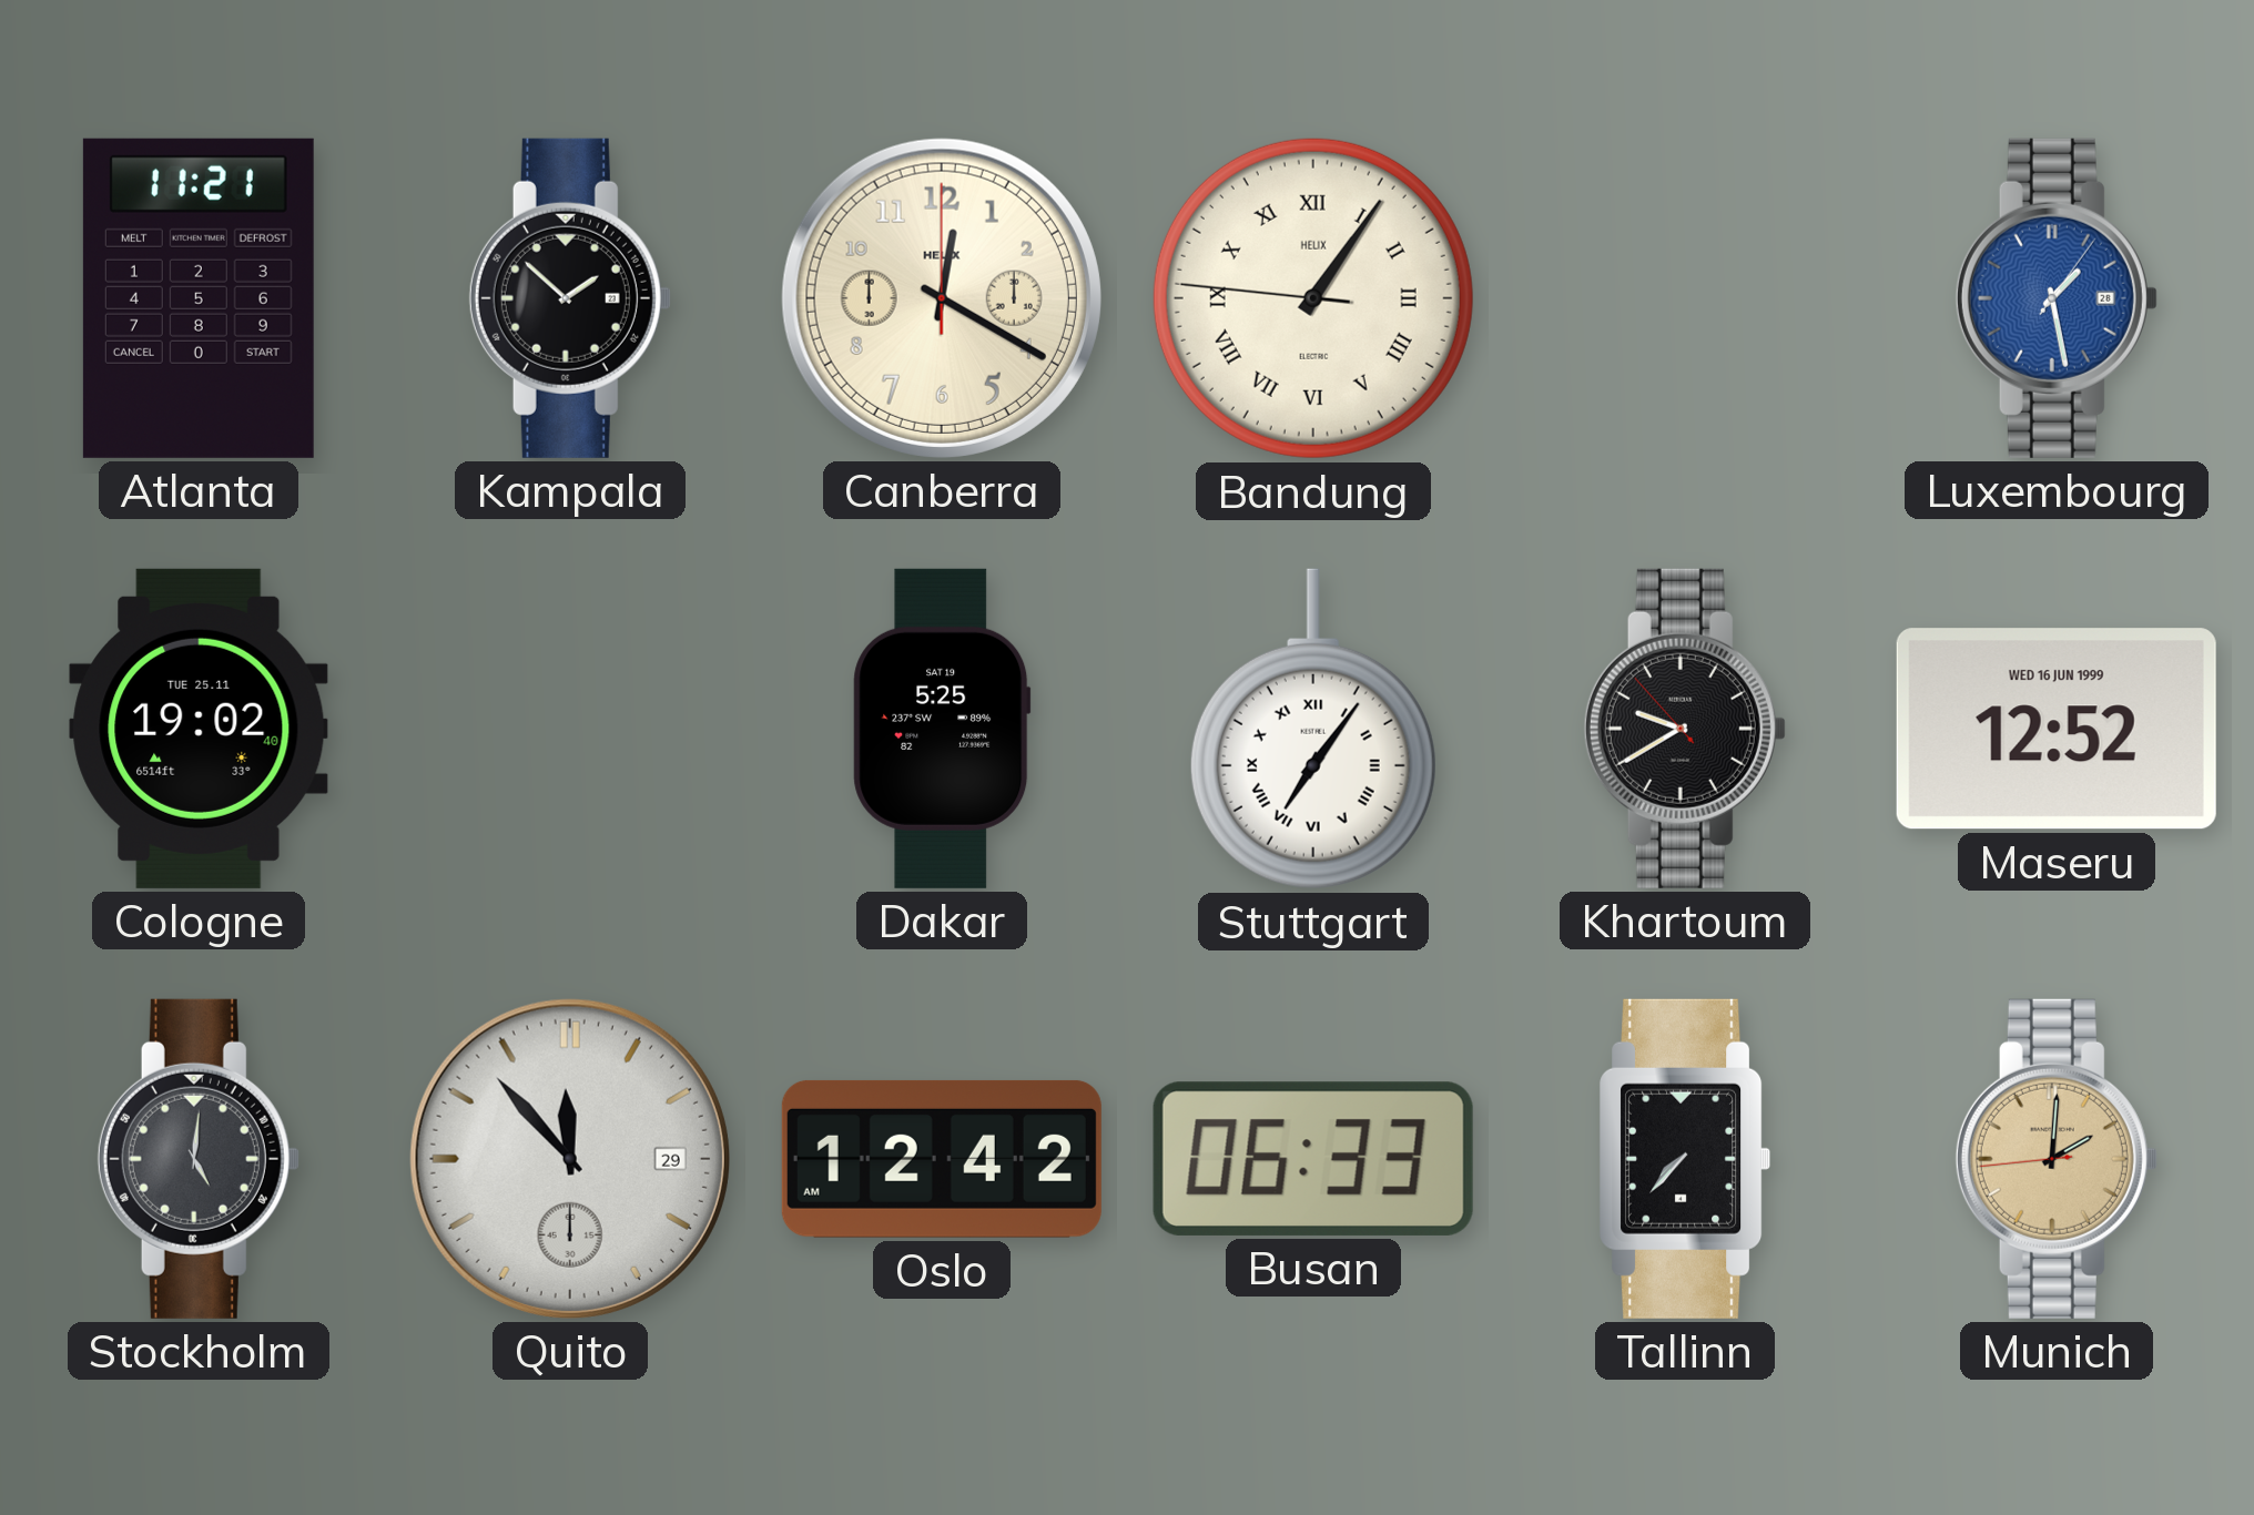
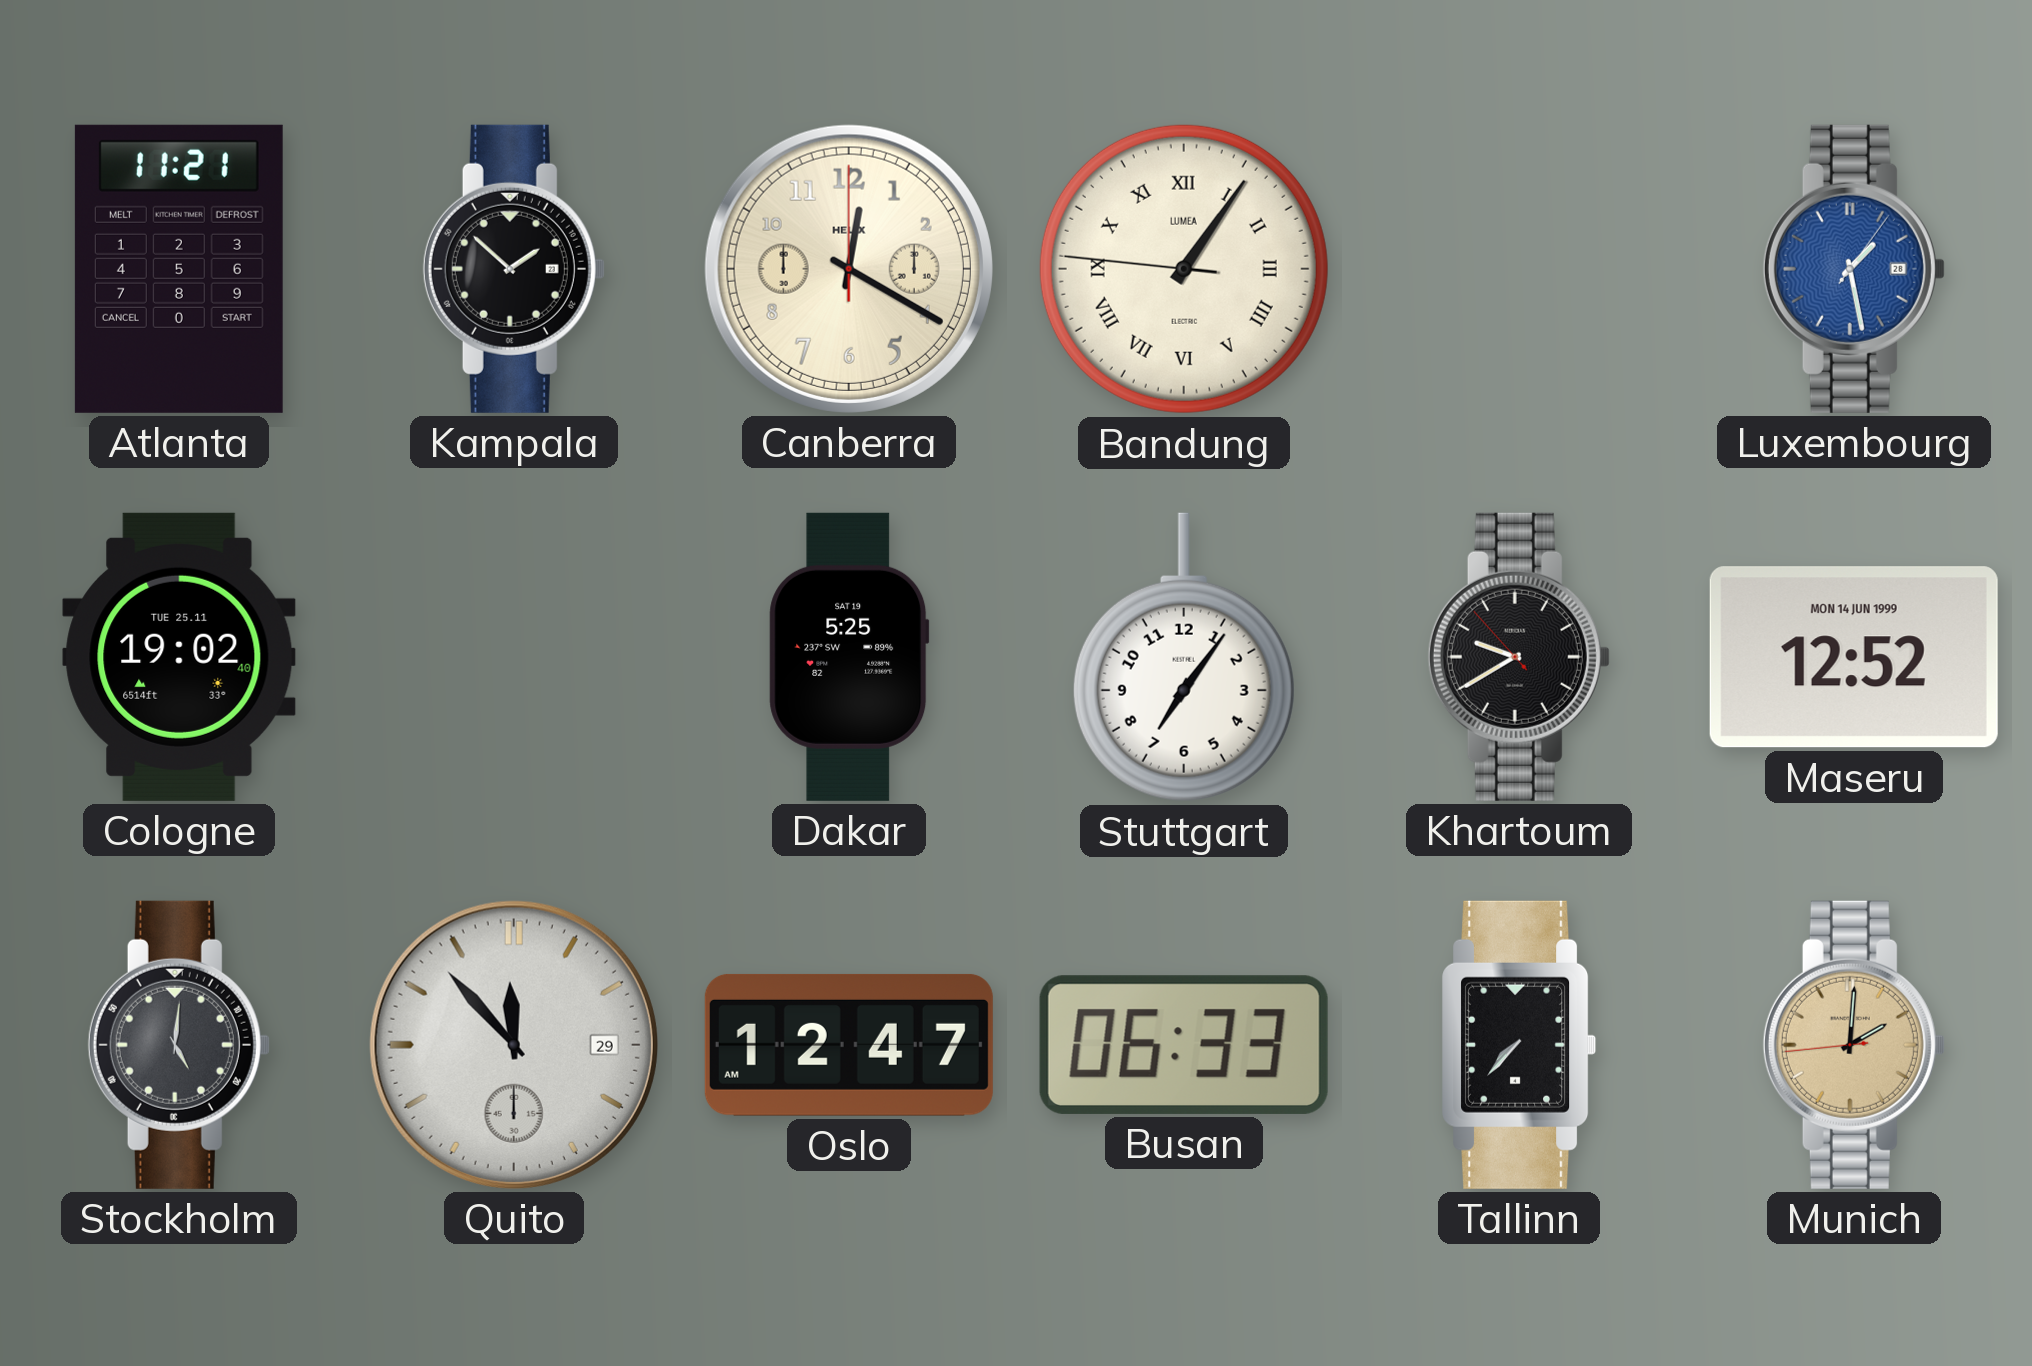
Bandung brand: HELIX -> LUMEA (1184, 269)
Stuttgart numerals: Roman -> Arabic (1184, 657)
Maseru date: WED 16 JUN 1999 -> MON 14 JUN 1999 (1854, 657)
Oslo: 12:42 -> 12:47 (849, 1045)
